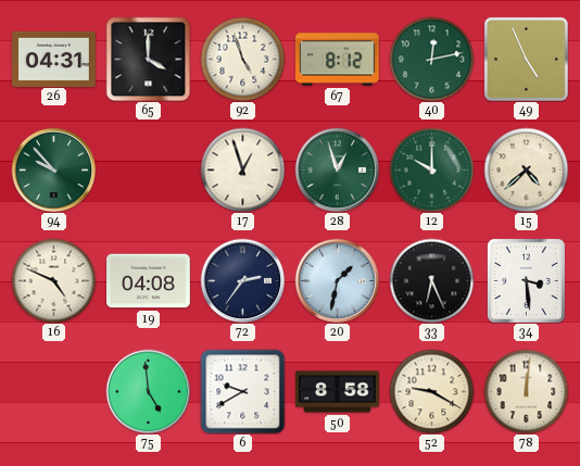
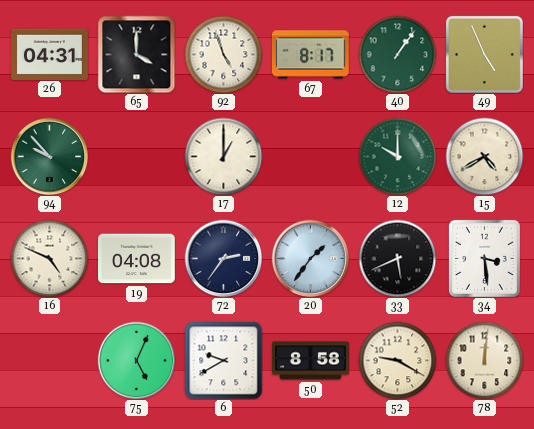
67: 8:12 -> 8:17 (311, 55)
40: 12:13 -> 1:06 (397, 54)
17: 12:57 -> 1:00 (223, 156)
28: 12:57 -> none (337, 169)
15: 4:38 -> 4:40 (484, 156)
20: 1:32 -> 1:36 (310, 258)
33: 6:26 -> 5:41 (397, 258)
75: 4:59 -> 5:04 (136, 360)
